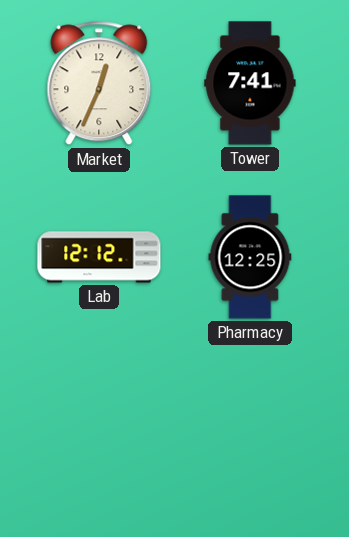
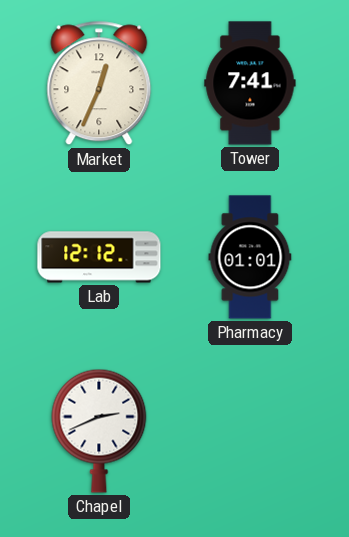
Pharmacy: 12:25 -> 01:01 (250, 257)
Chapel: none -> 2:41 (99, 431)
